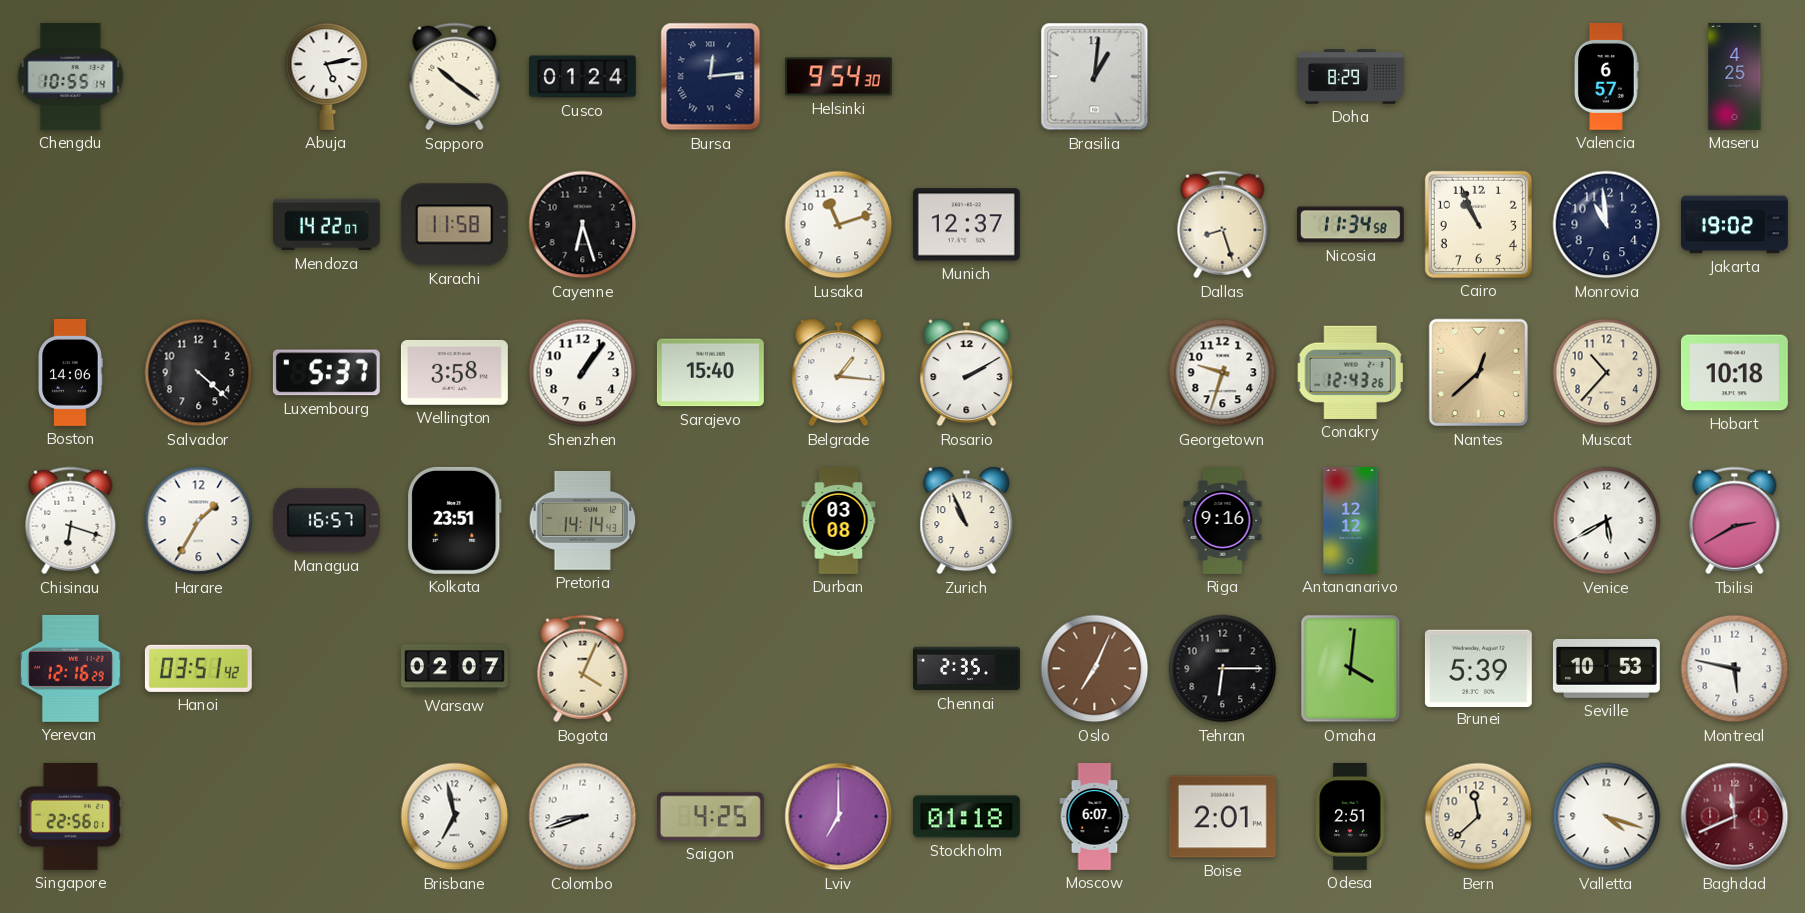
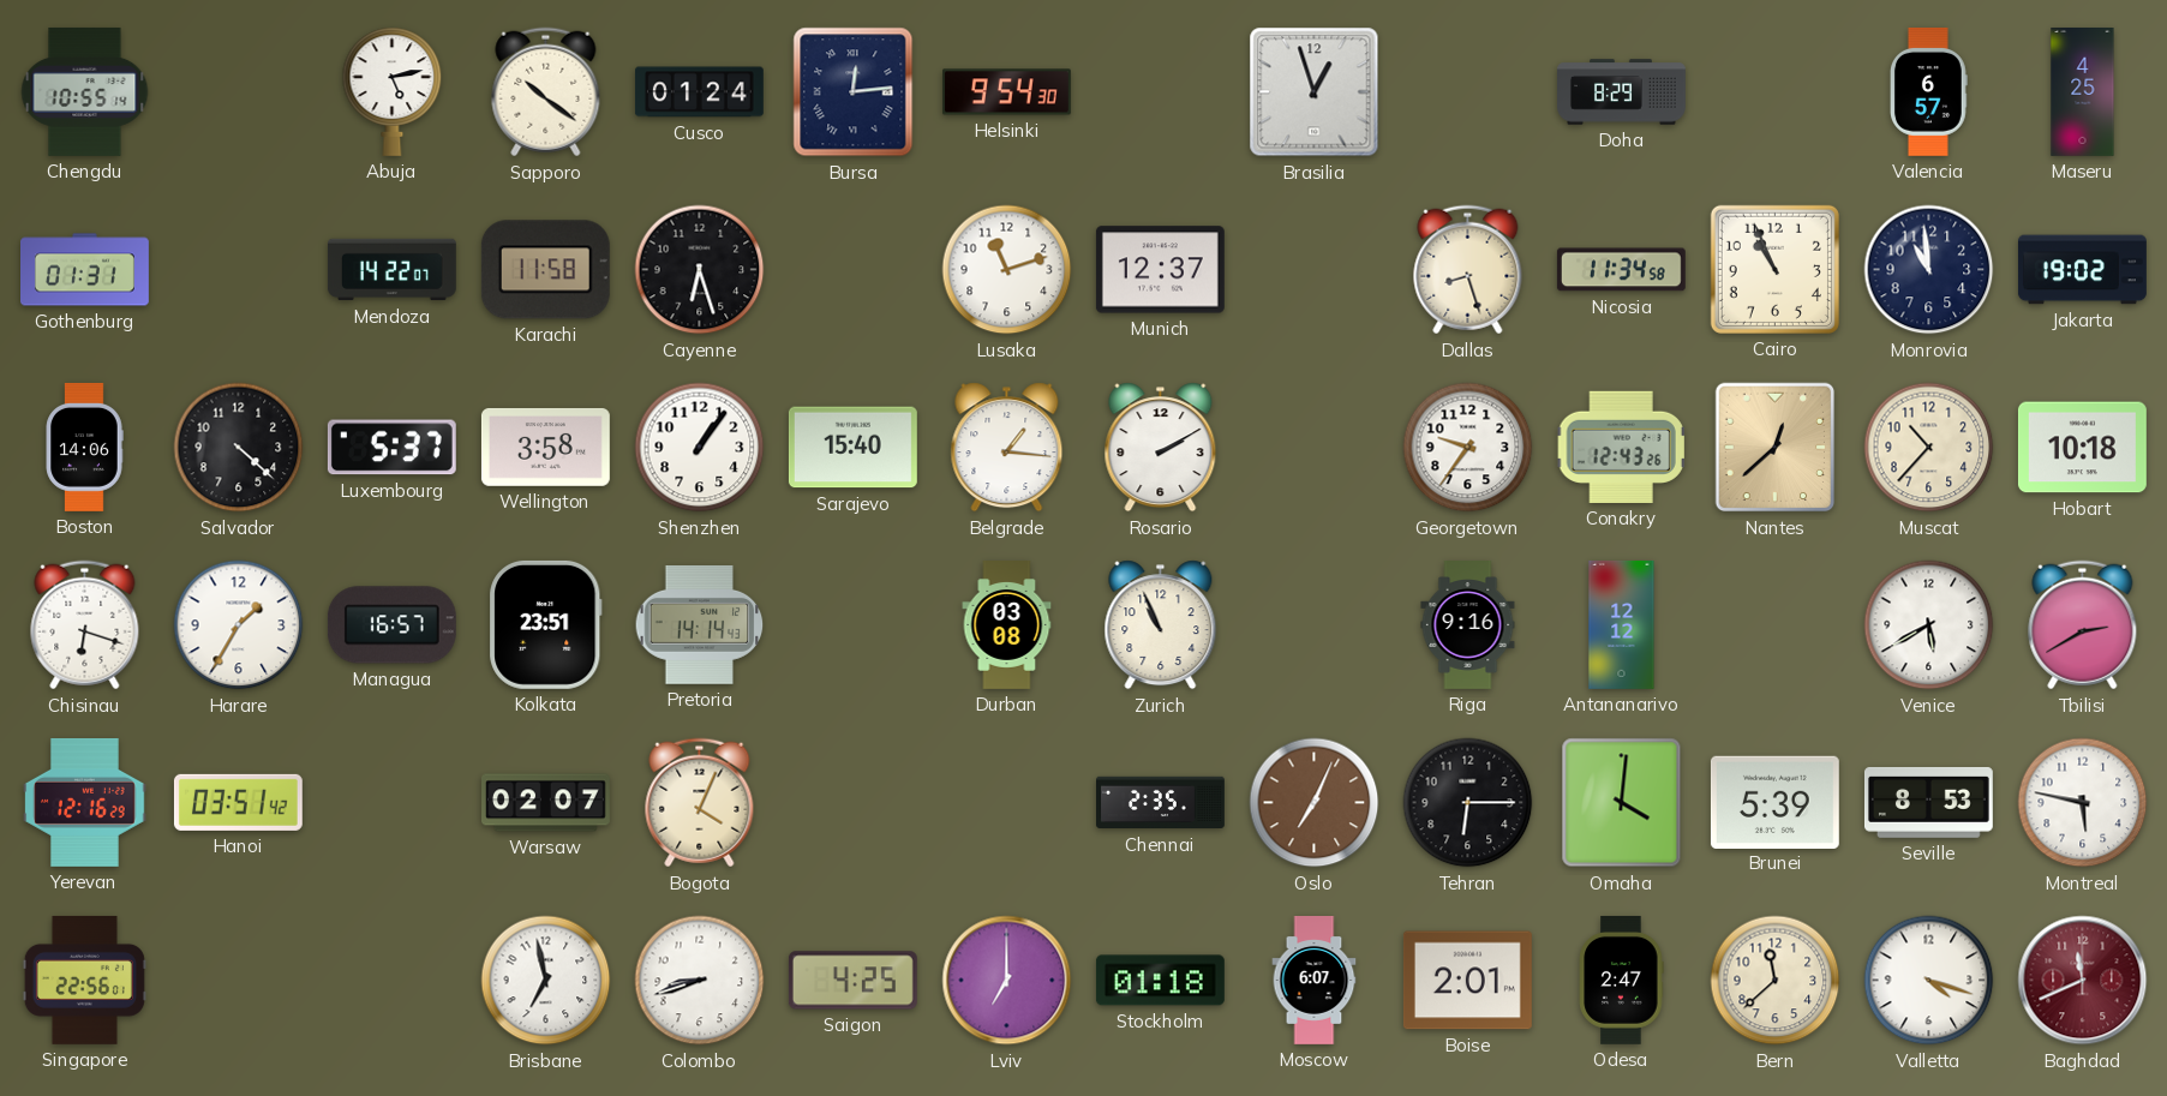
Brasilia: 1:01 -> 12:57 (1315, 92)
Gothenburg: none -> 01:31 (85, 270)
Georgetown: 9:33 -> 9:36 (1468, 448)
Seville: 10:53 -> 8:53 (1928, 802)
Odesa: 2:51 -> 2:47 (1622, 980)
